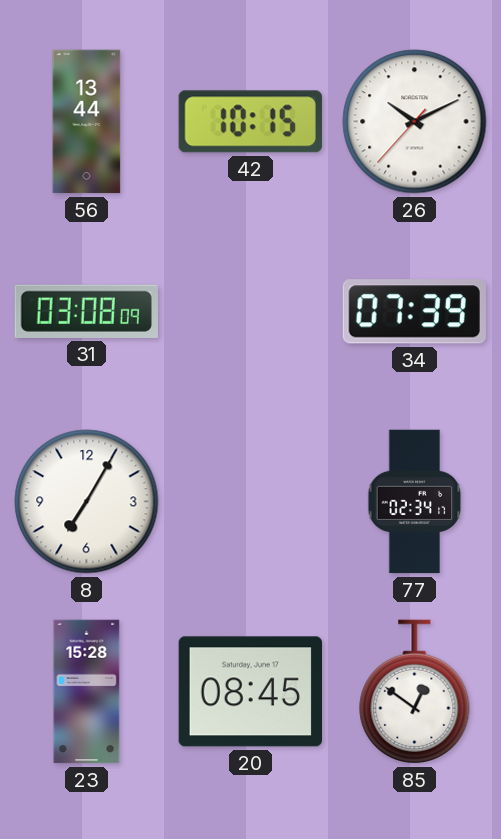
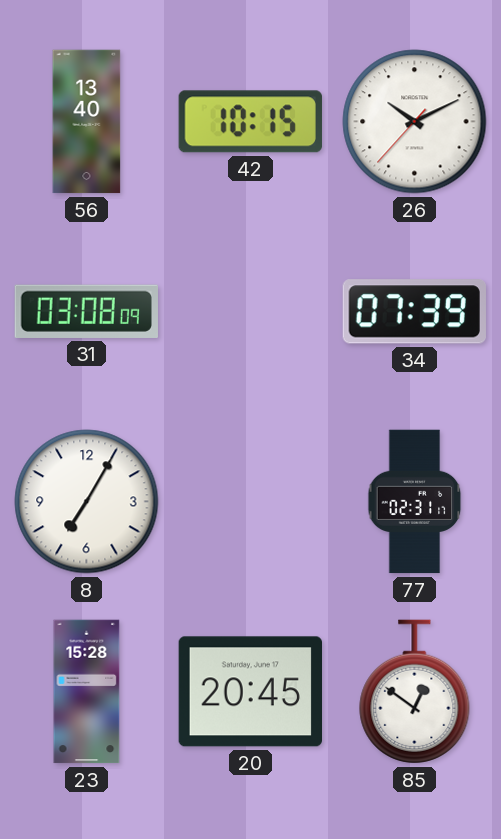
56: 13:44 -> 13:40 (87, 122)
77: 02:34 -> 02:31 (415, 502)
20: 08:45 -> 20:45 (250, 692)
